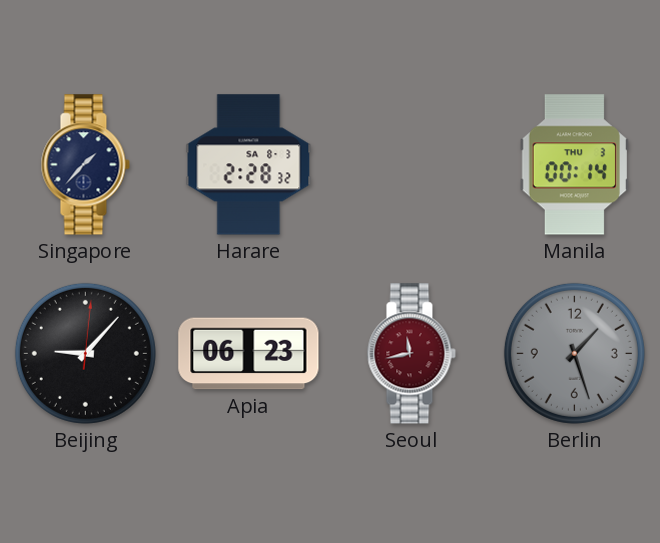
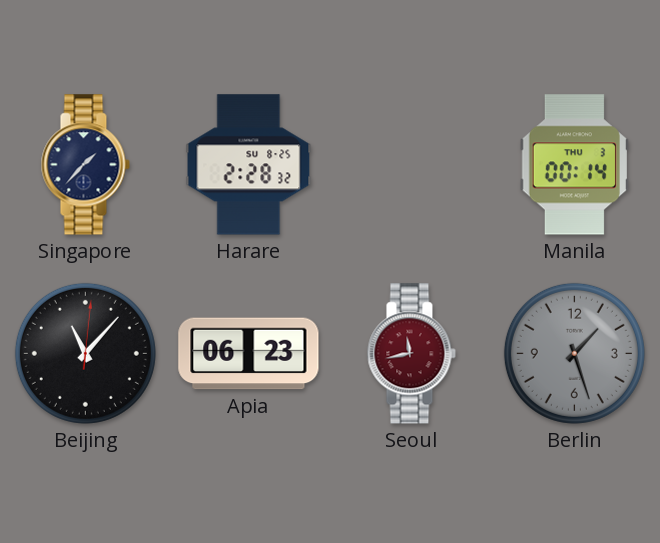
Harare date: SA 8-3 -> SU 8-25 (249, 165)
Beijing: 9:07 -> 11:07 (85, 353)
